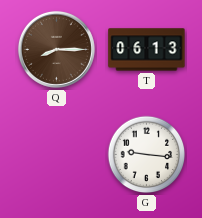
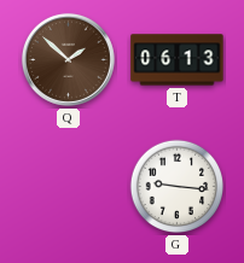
Q: 8:15 -> 1:52 (68, 59)
